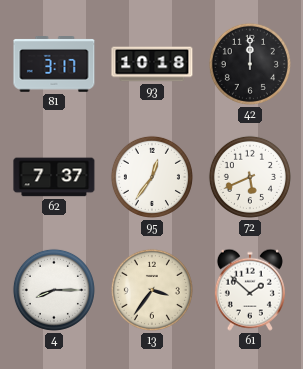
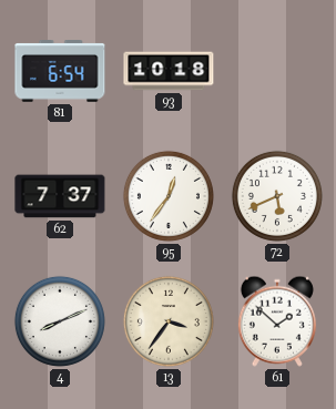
81: 3:17 -> 6:54 (60, 72)
42: 12:00 -> none (250, 64)
4: 8:15 -> 8:11 (60, 321)
